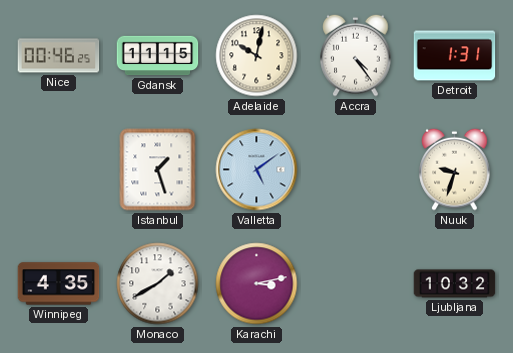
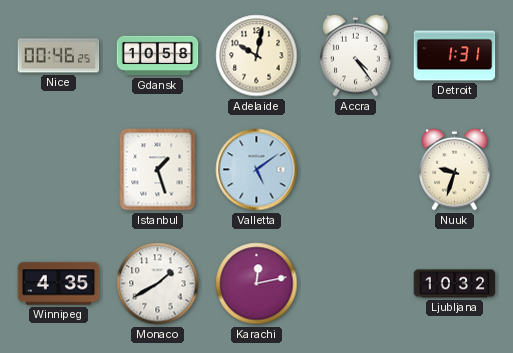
Gdansk: 11:15 -> 10:58 (158, 56)
Karachi: 3:13 -> 12:13 (257, 284)
